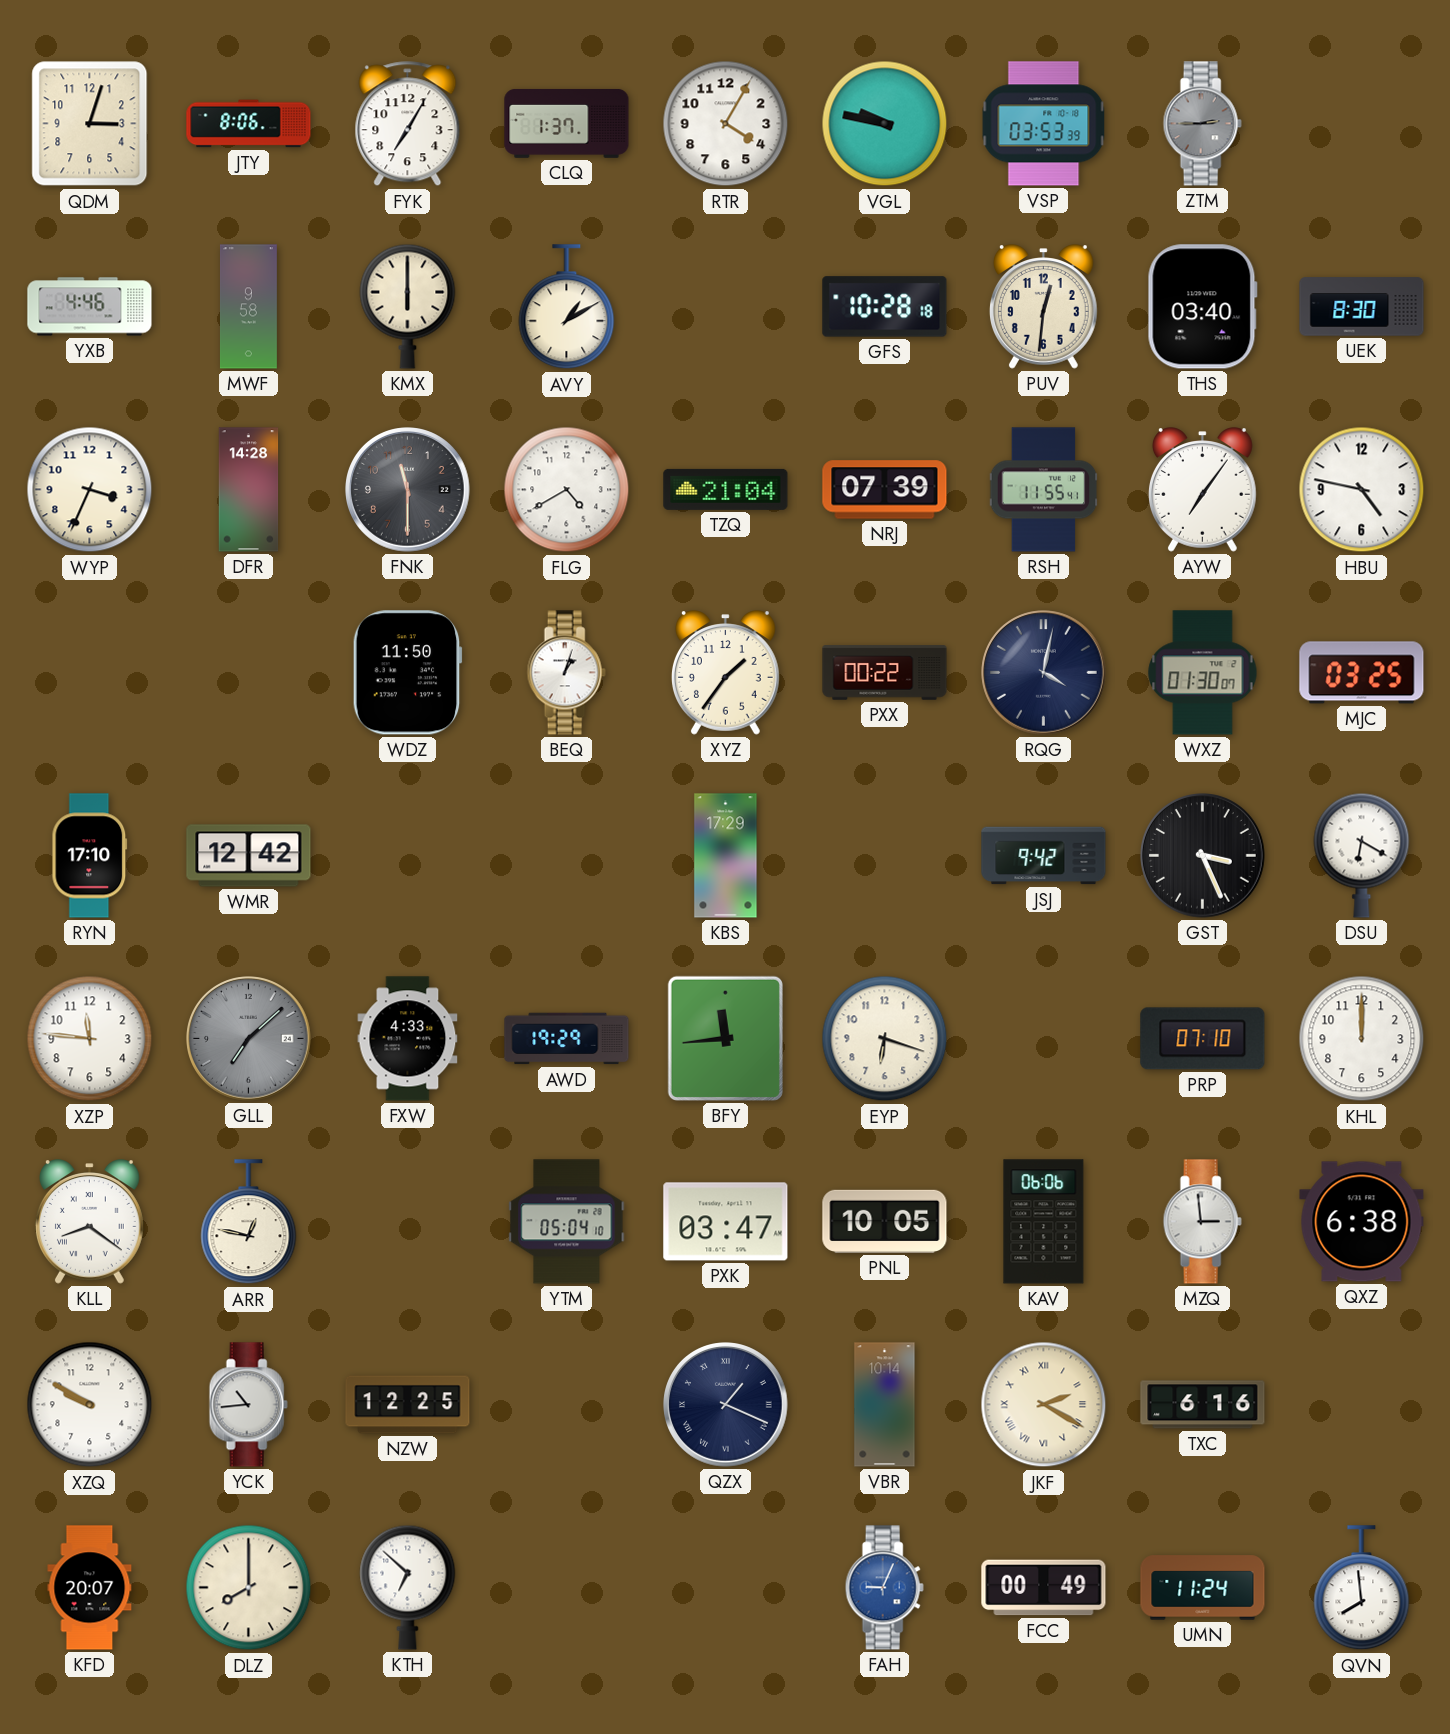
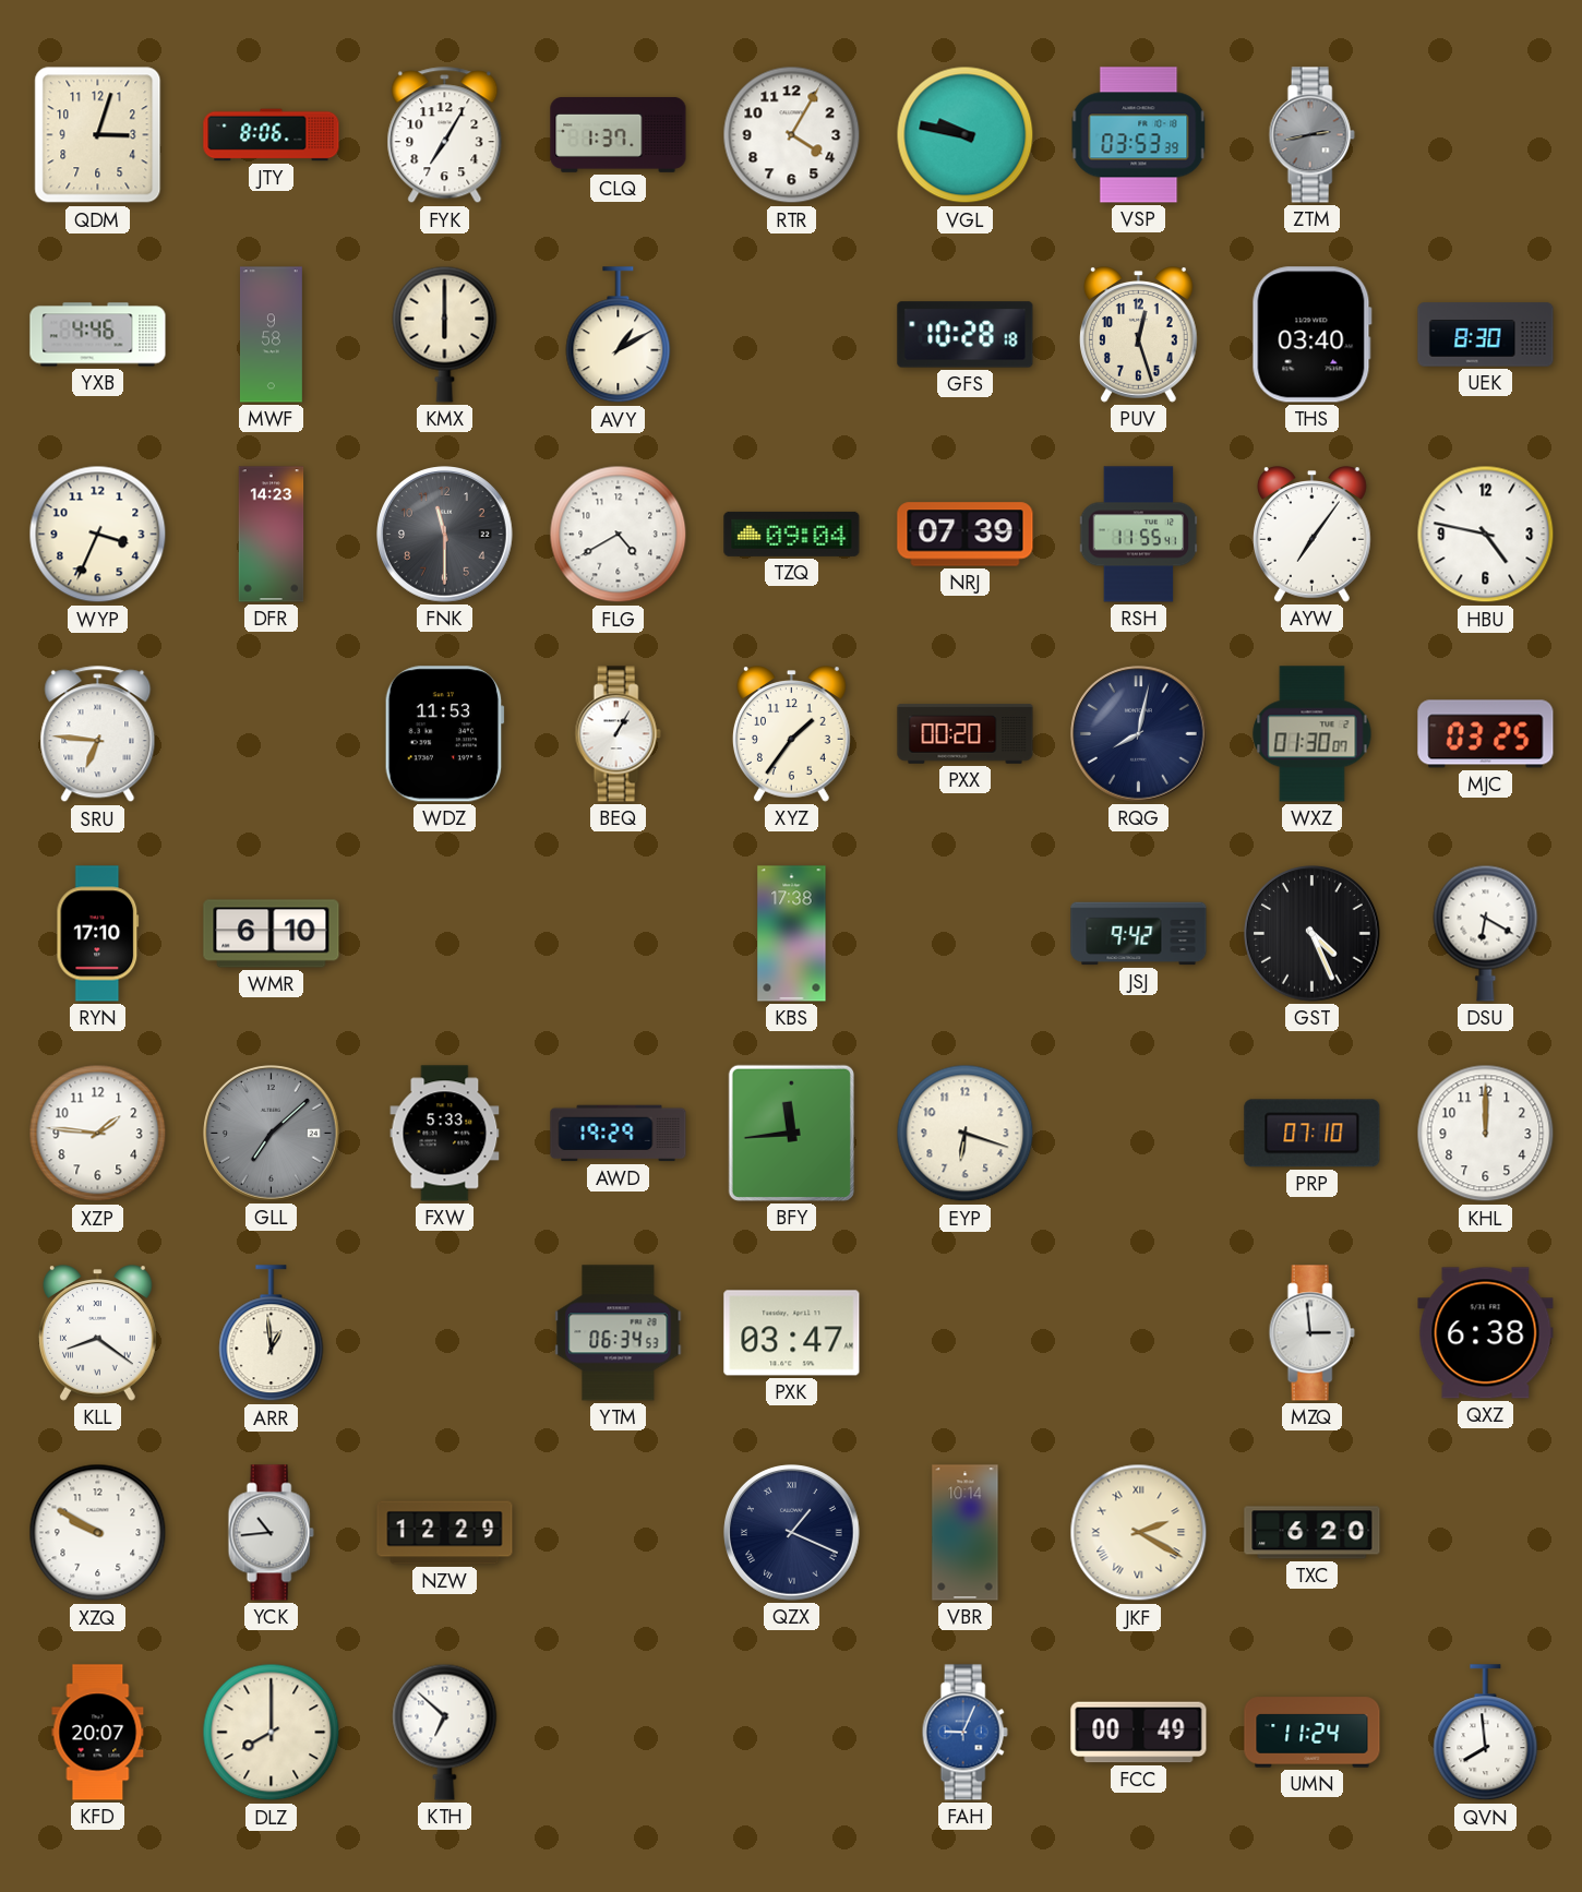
ZTM: 2:45 -> 2:43 (1311, 135)
PUV: 12:31 -> 12:27 (1139, 335)
DFR: 14:28 -> 14:23 (272, 535)
TZQ: 21:04 -> 09:04 (792, 534)
SRU: none -> 6:46 (98, 734)
WDZ: 11:50 -> 11:53 (444, 734)
BEQ: 1:03 -> 1:05 (618, 734)
PXX: 00:22 -> 00:20 (966, 734)
RQG: 4:02 -> 8:02 (1139, 734)
WMR: 12:42 -> 6:10 (272, 934)
KBS: 17:29 -> 17:38 (792, 934)
GST: 3:26 -> 4:26 (1313, 934)
XZP: 11:46 -> 1:46 (98, 1134)
FXW: 4:33 -> 5:33 (445, 1134)
ARR: 12:47 -> 12:59 (272, 1333)
YTM: 05:04 -> 06:34 (619, 1333)
PNL: 10:05 -> none (885, 1221)
KAV: 06:06 -> none (1044, 1222)
NZW: 12:25 -> 12:29 (445, 1533)
TXC: 6:16 -> 6:20 (1313, 1533)
